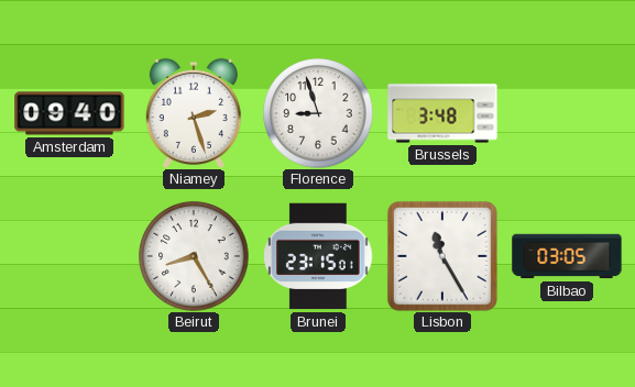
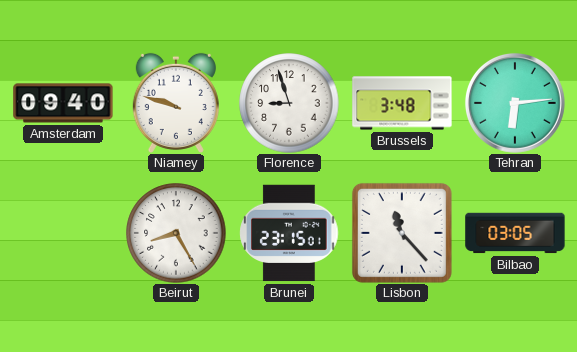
Niamey: 2:27 -> 9:48 (176, 102)
Tehran: none -> 6:14 (515, 103)
Lisbon: 11:25 -> 11:23 (402, 233)
